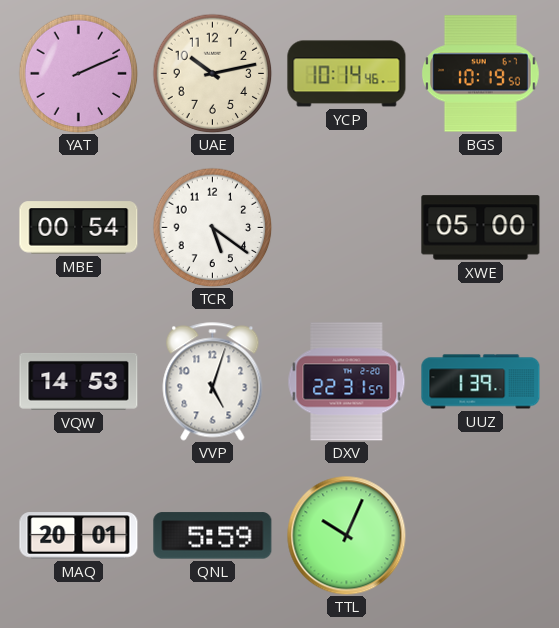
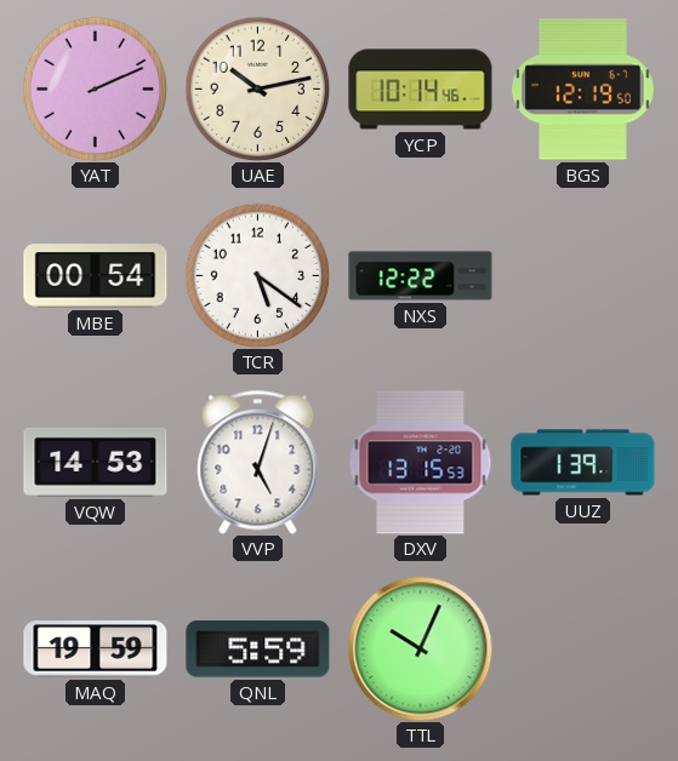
BGS: 10:19 -> 12:19 (583, 90)
NXS: none -> 12:22 (421, 276)
XWE: 05:00 -> none (481, 228)
DXV: 22:31 -> 13:15 (421, 463)
MAQ: 20:01 -> 19:59 (96, 650)
